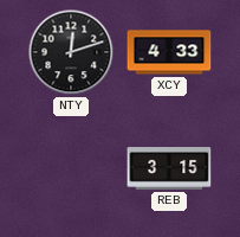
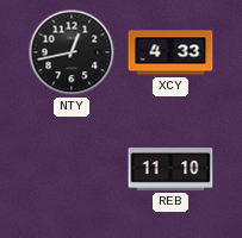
NTY: 12:12 -> 12:43 (72, 52)
REB: 3:15 -> 11:10 (170, 170)
